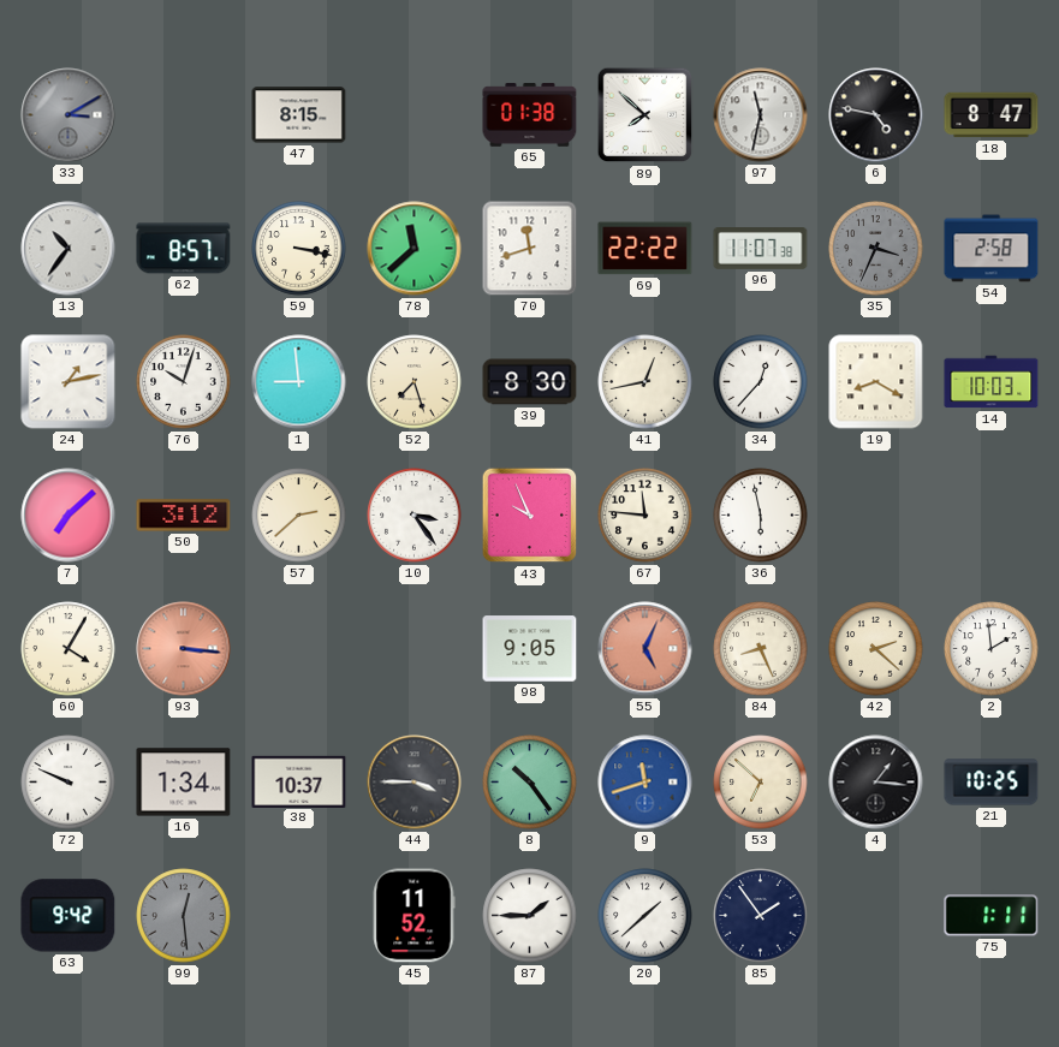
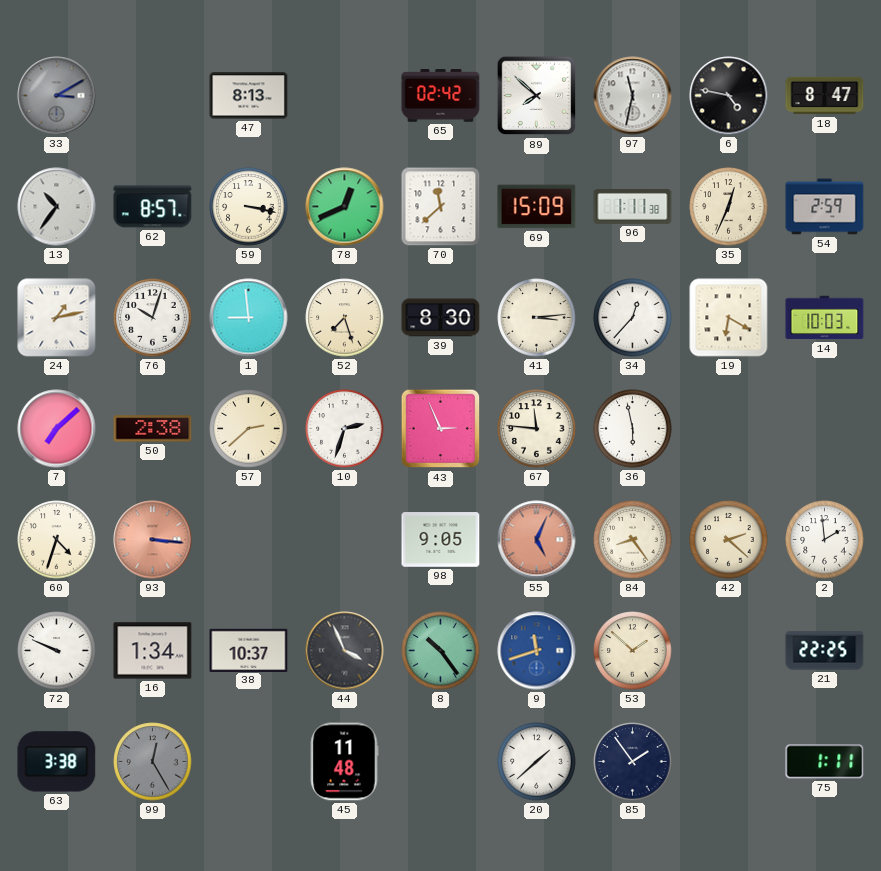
47: 8:15 -> 8:13 (249, 96)
65: 01:38 -> 02:42 (441, 96)
78: 11:38 -> 12:41 (345, 207)
70: 11:42 -> 11:38 (441, 207)
69: 22:22 -> 15:09 (537, 207)
96: 11:07 -> 1:11 (633, 207)
35: 3:34 -> 12:34 (729, 207)
35 dial: grey -> cream (729, 207)
54: 2:58 -> 2:59 (825, 207)
41: 12:43 -> 3:14 (537, 318)
19: 8:20 -> 6:20 (729, 318)
50: 3:12 -> 2:38 (153, 429)
10: 3:24 -> 2:33 (345, 429)
43: 9:56 -> 2:56 (441, 429)
60: 4:05 -> 4:33 (57, 540)
84: 8:26 -> 8:24 (633, 540)
44: 3:45 -> 3:56 (345, 651)
53: 6:52 -> 1:52 (633, 651)
4: 1:16 -> none (876, 783)
21: 10:25 -> 22:25 (825, 651)
63: 9:42 -> 3:38 (57, 762)
99: 12:29 -> 12:25 (153, 762)
45: 11:52 -> 11:48 (344, 762)
87: 1:45 -> none (530, 916)
